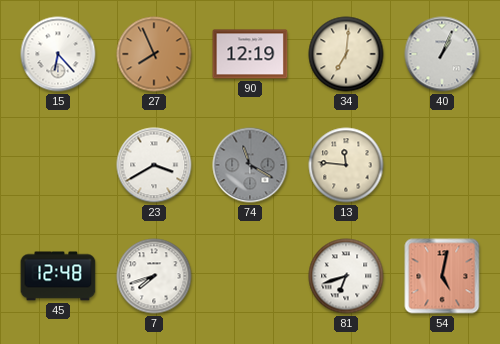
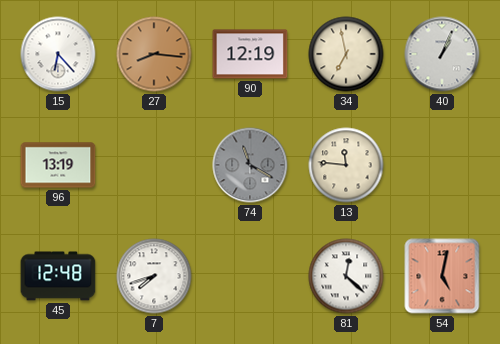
27: 7:56 -> 8:16 (154, 54)
34: 7:01 -> 6:58 (346, 54)
96: none -> 13:19 (58, 165)
23: 3:40 -> none (154, 165)
81: 6:42 -> 12:22 (346, 276)
